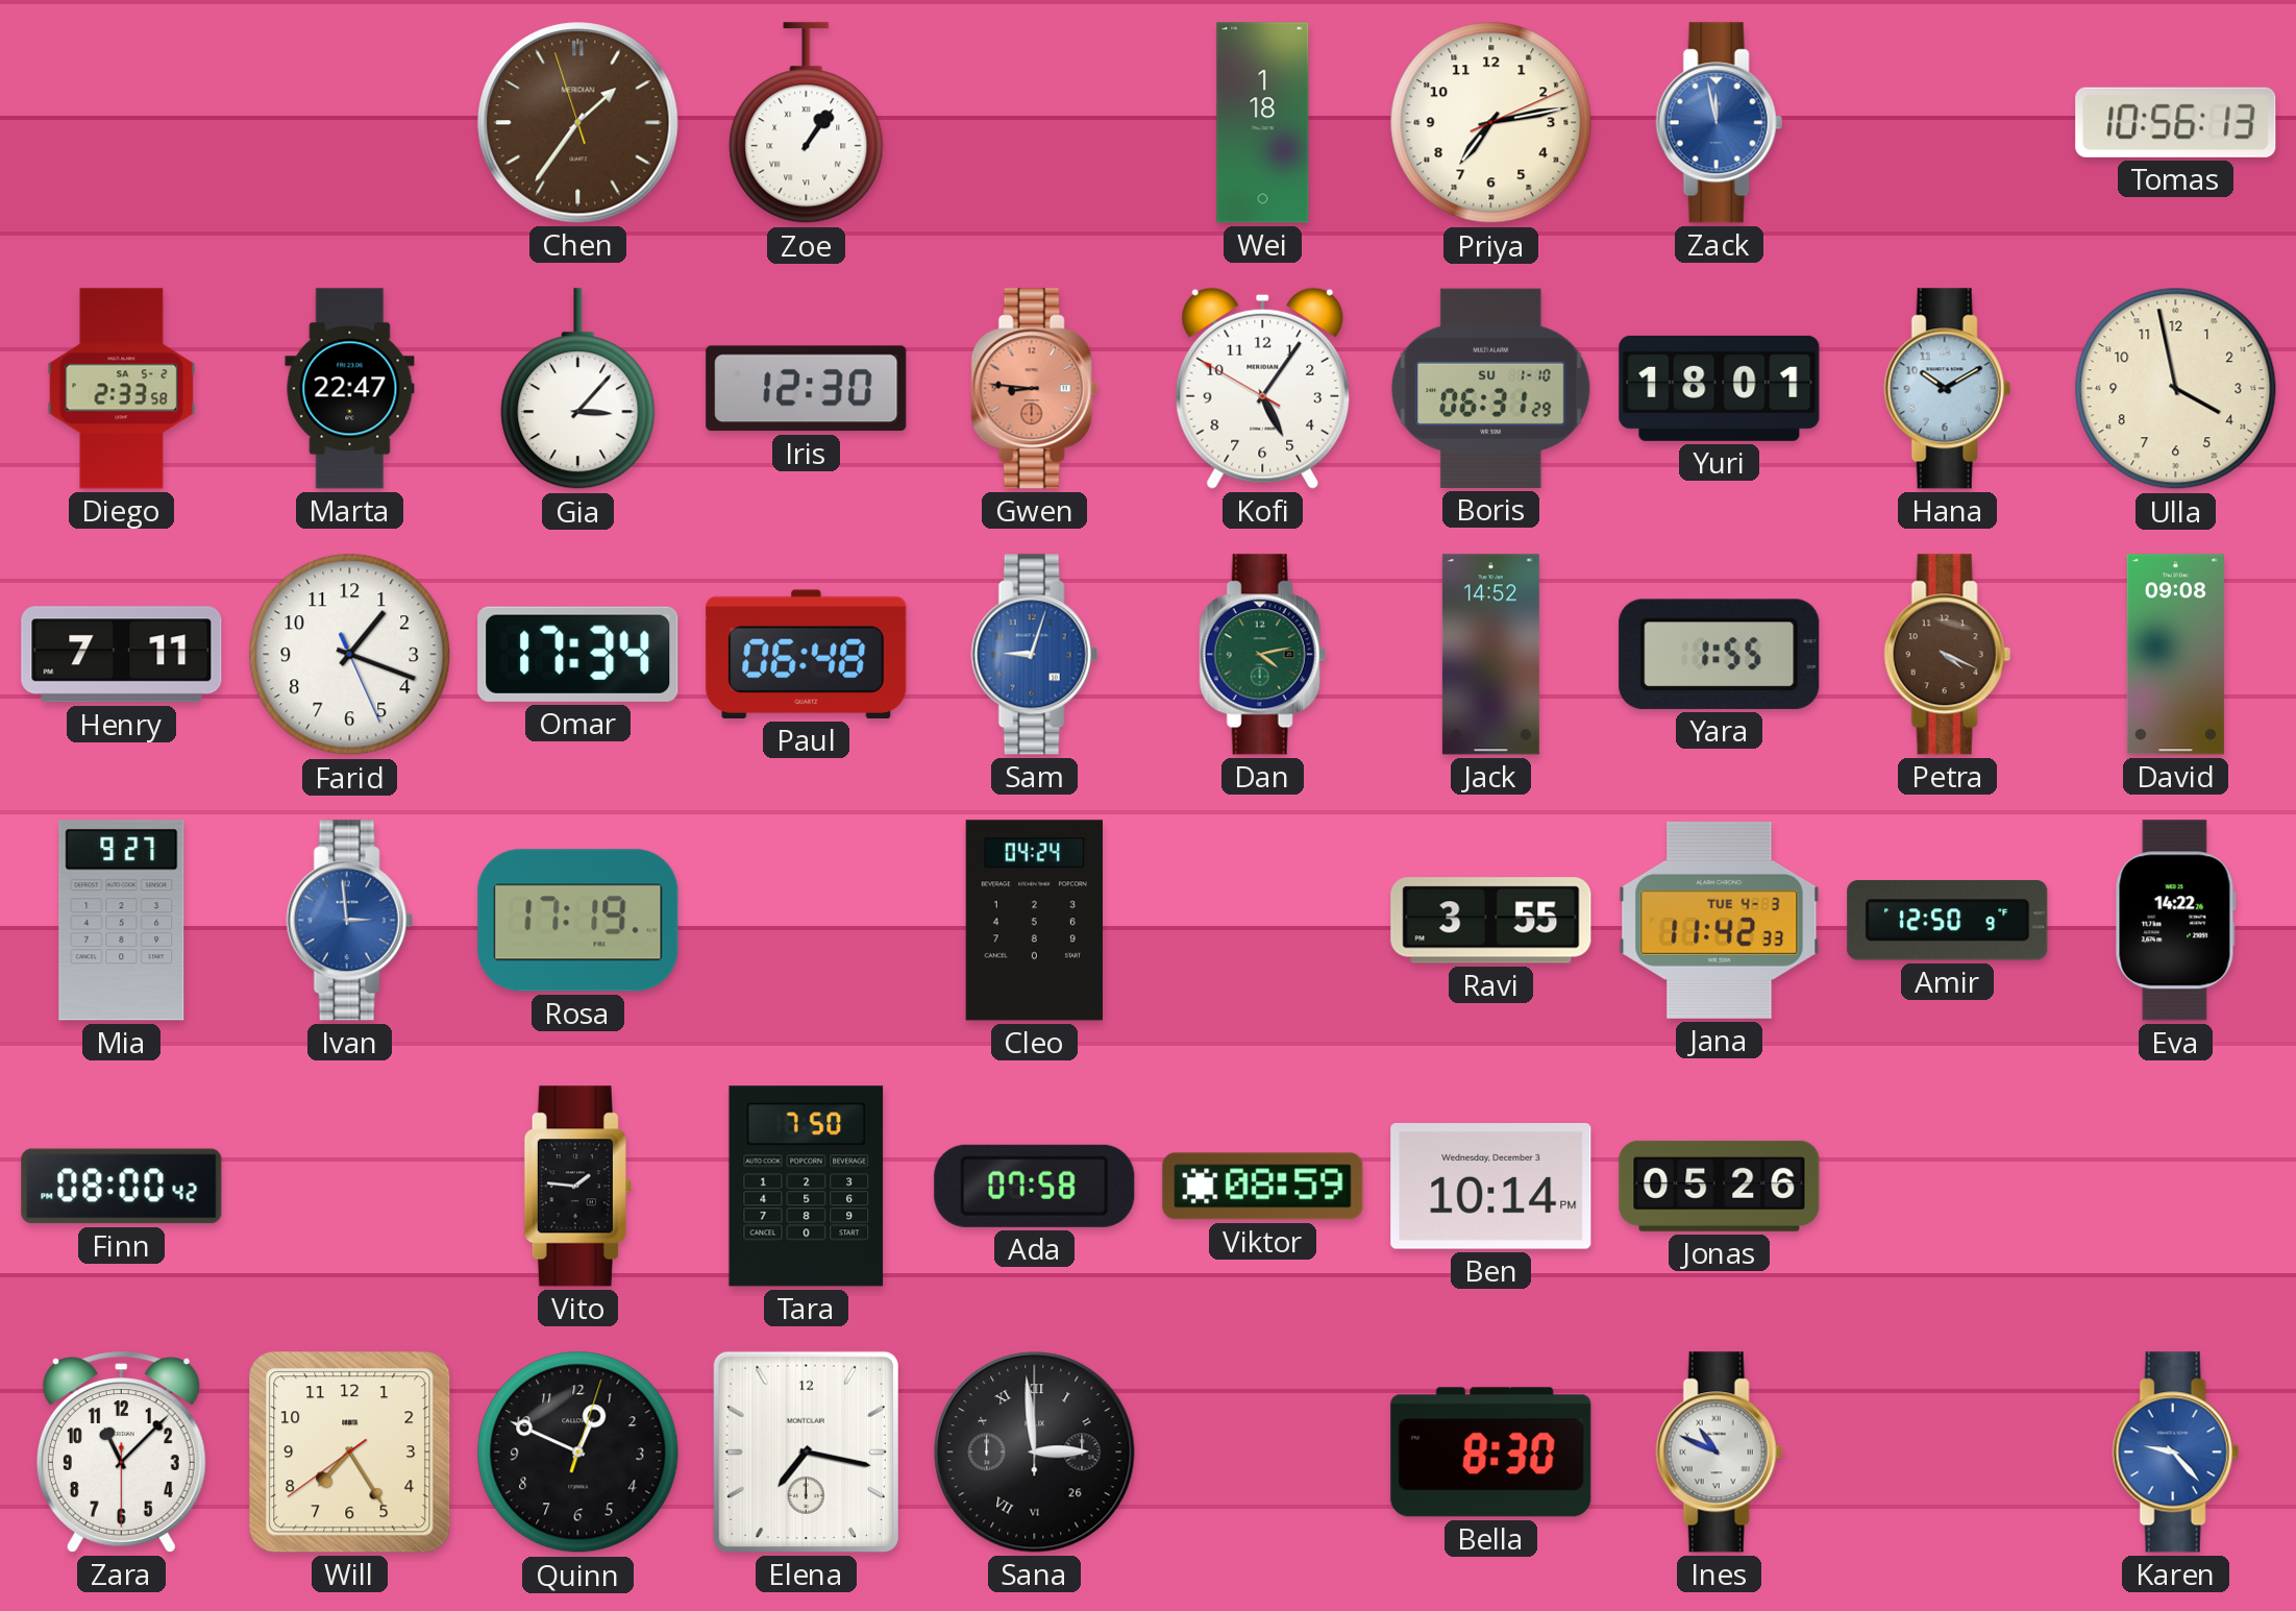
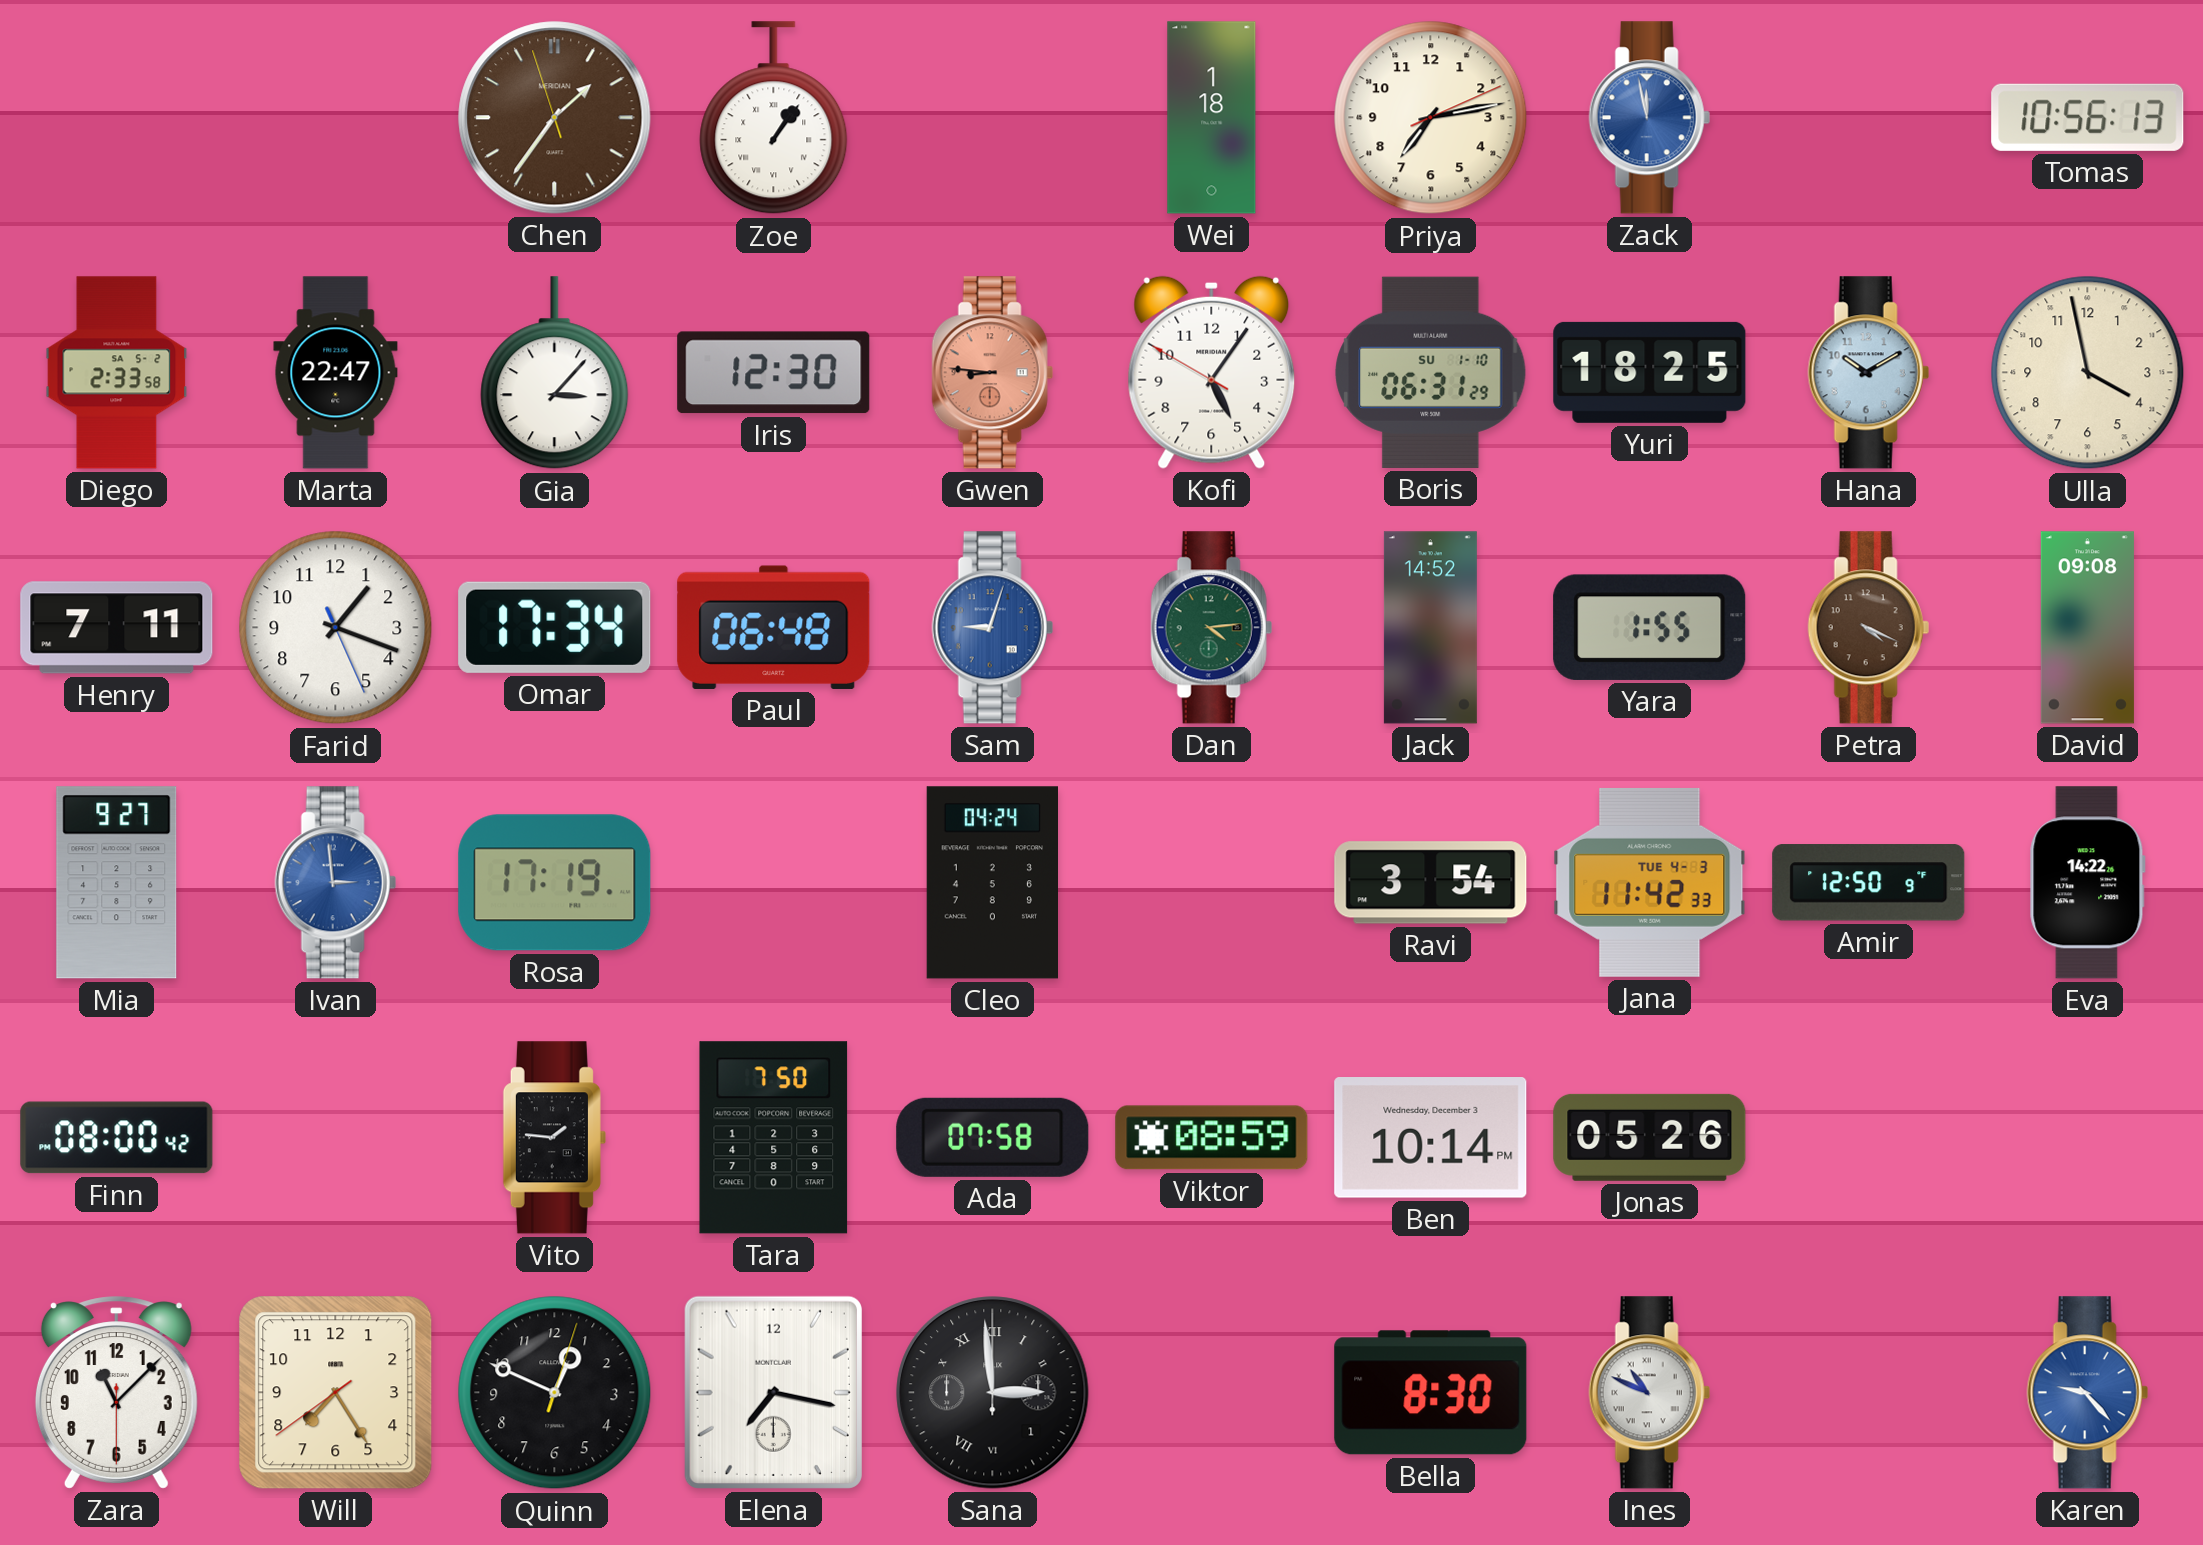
Yuri: 18:01 -> 18:25 (1650, 372)
Dan: 4:13 -> 4:14 (1211, 628)
Ravi: 3:55 -> 3:54 (1431, 883)
Sana date: 26 -> 1 (993, 1393)
